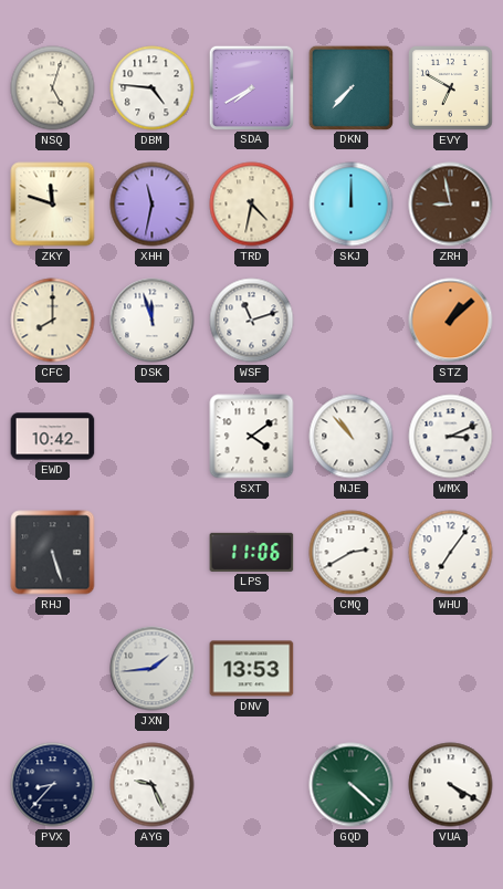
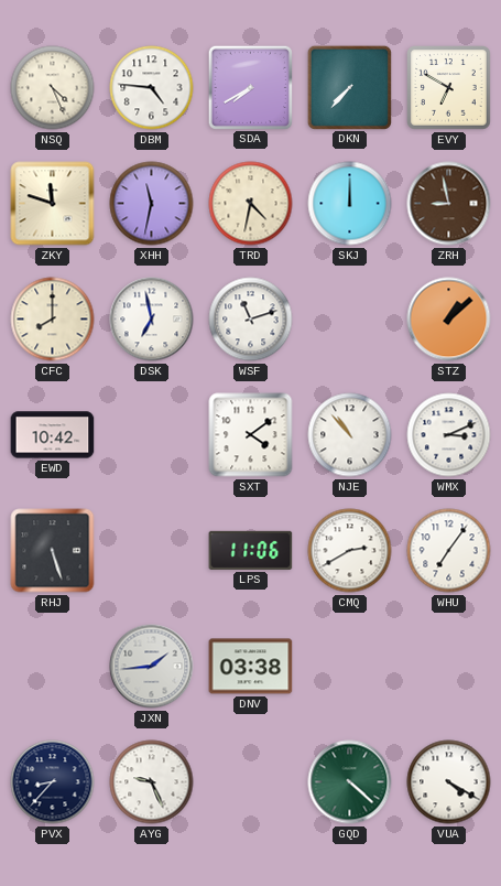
NSQ: 5:03 -> 4:26 (53, 88)
DSK: 11:57 -> 6:58 (152, 320)
DNV: 13:53 -> 03:38 (251, 667)
